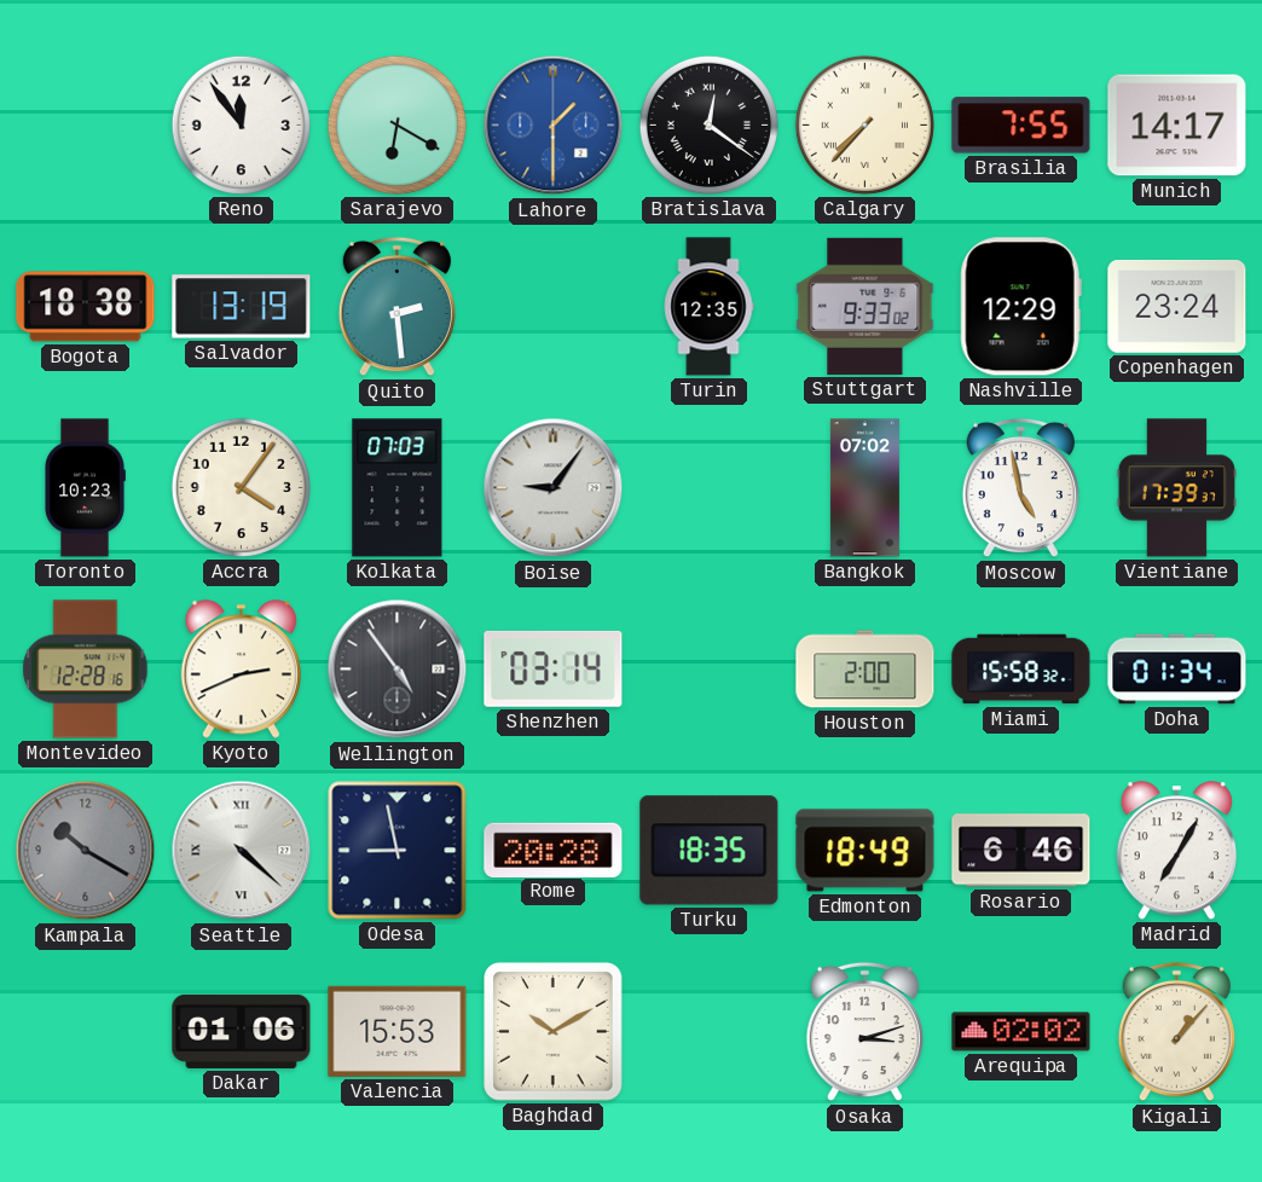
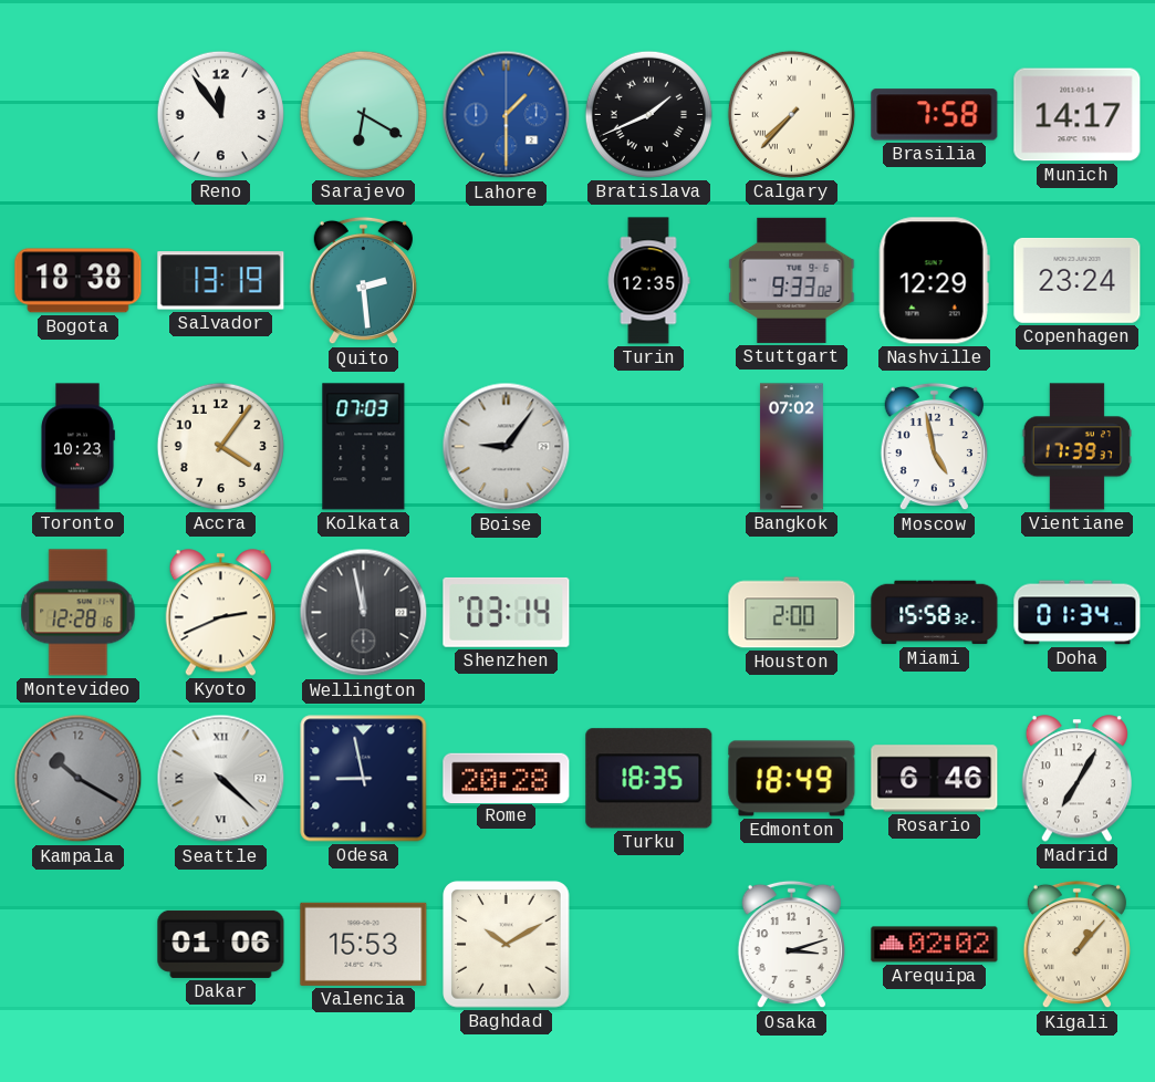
Bratislava: 12:21 -> 1:41 (648, 114)
Brasilia: 7:55 -> 7:58 (935, 115)
Wellington: 4:54 -> 11:58 (364, 613)
